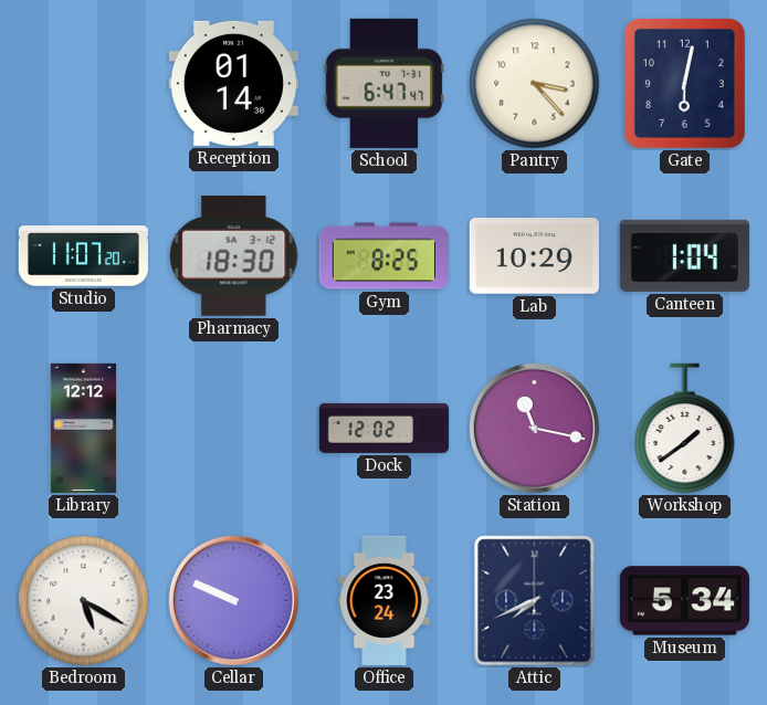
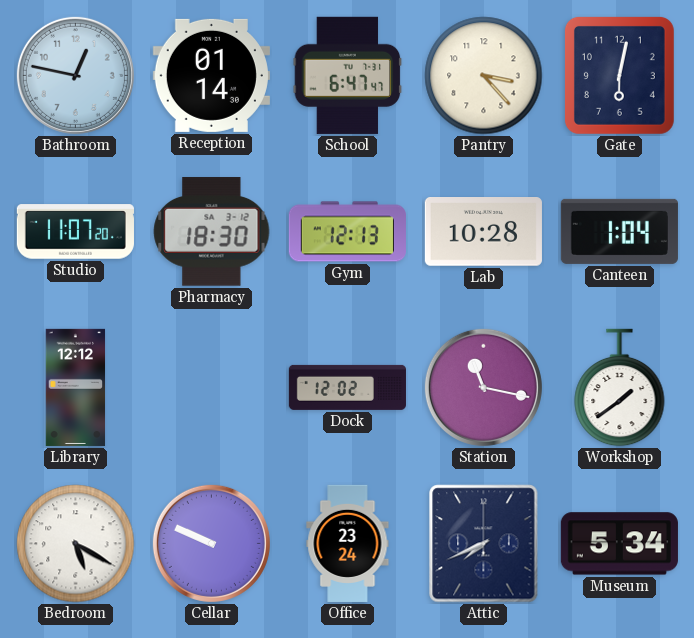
Bathroom: none -> 12:47 (75, 75)
Gym: 8:25 -> 12:13 (347, 232)
Lab: 10:29 -> 10:28 (483, 232)
